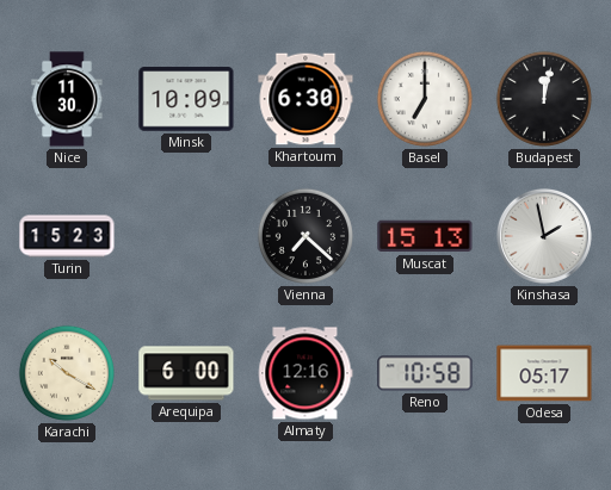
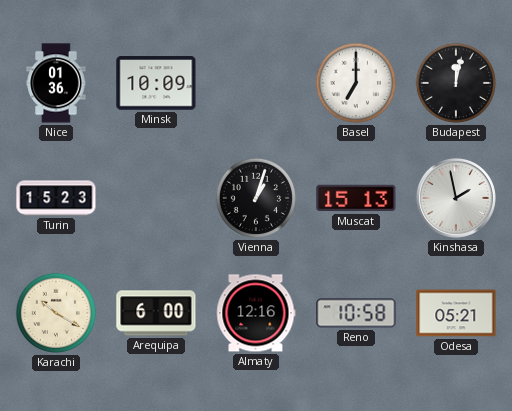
Nice: 11:30 -> 01:36 (56, 83)
Khartoum: 6:30 -> none (305, 99)
Vienna: 7:22 -> 1:03 (256, 198)
Odesa: 05:17 -> 05:21 (456, 313)
